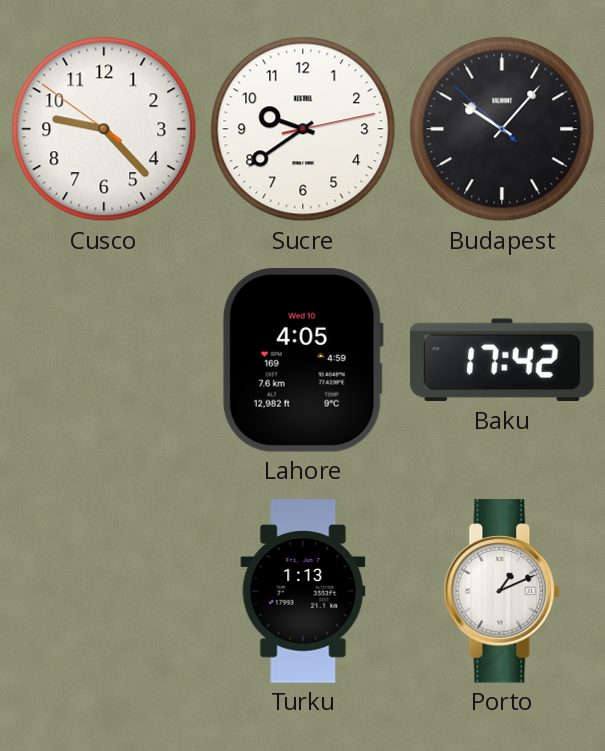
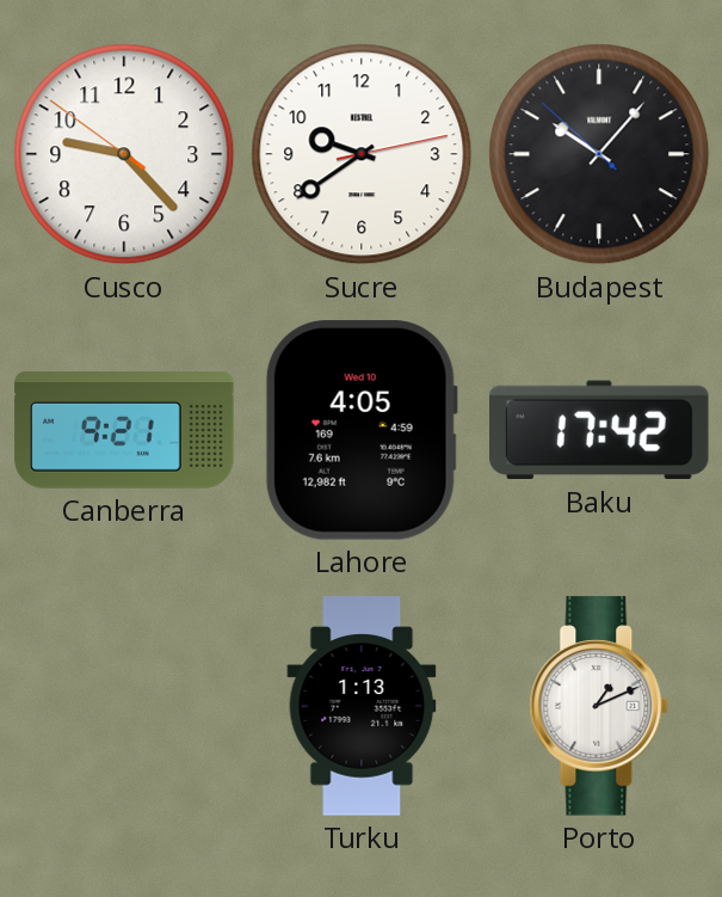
Canberra: none -> 9:21 (124, 431)
